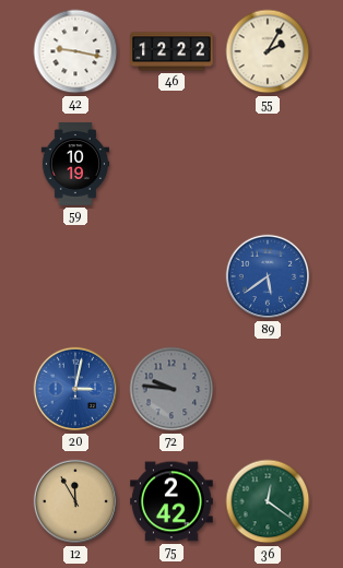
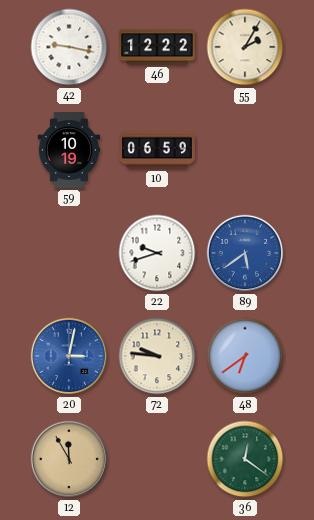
10: none -> 06:59 (157, 150)
22: none -> 9:42 (157, 253)
72 dial: grey -> cream (157, 356)
48: none -> 6:39 (245, 356)
75: 2:42 -> none (173, 501)
